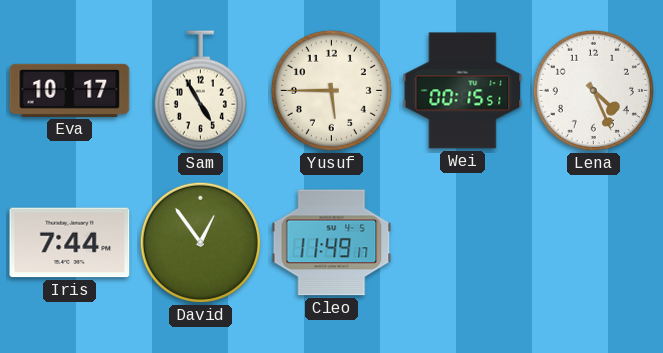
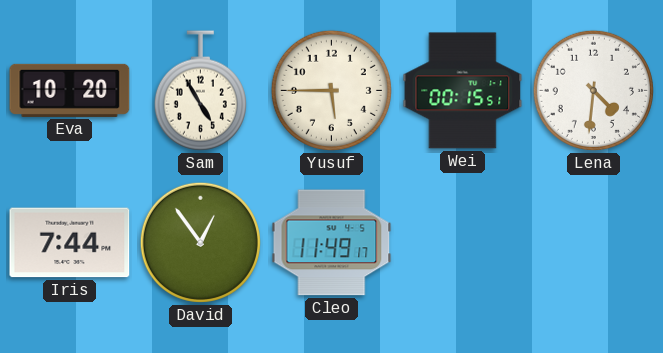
Eva: 10:17 -> 10:20 (70, 90)
Lena: 4:26 -> 4:31 (593, 90)
